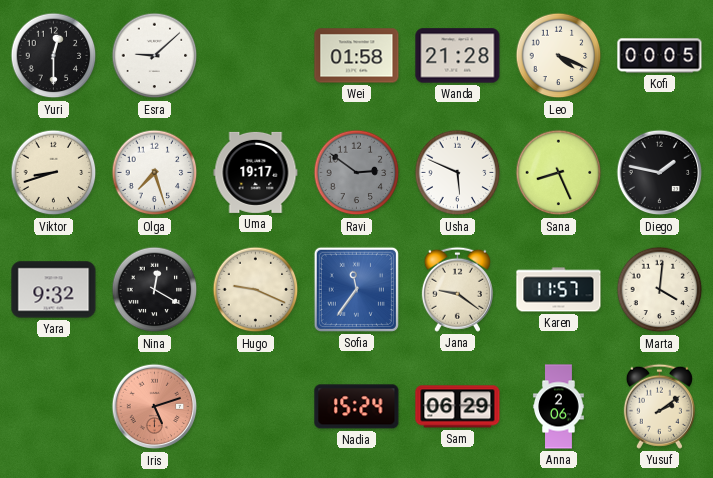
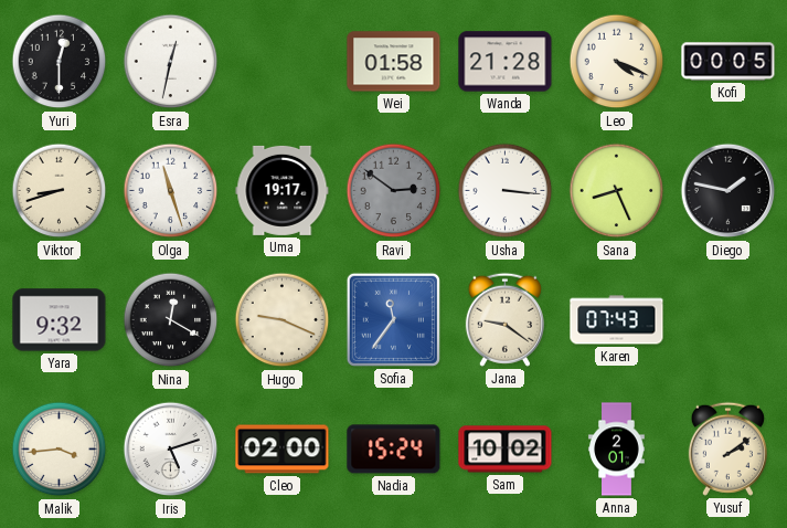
Esra: 9:08 -> 12:32 (171, 62)
Olga: 7:27 -> 11:27 (171, 191)
Usha: 5:49 -> 3:16 (506, 191)
Karen: 11:57 -> 07:43 (617, 320)
Marta: 4:01 -> none (660, 290)
Malik: none -> 3:44 (60, 450)
Iris dial: salmon -> white (171, 450)
Cleo: none -> 02:00 (283, 450)
Sam: 06:29 -> 10:02 (506, 450)
Anna: 2:06 -> 2:01 (617, 450)
